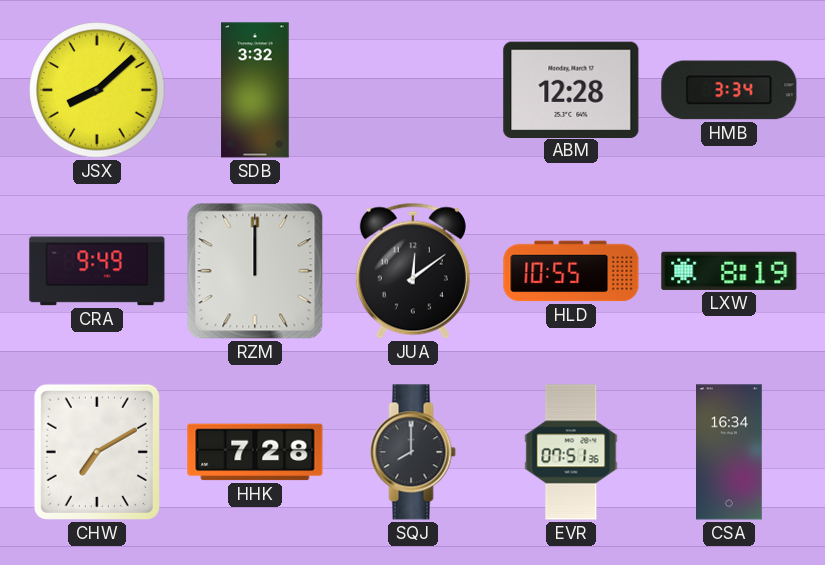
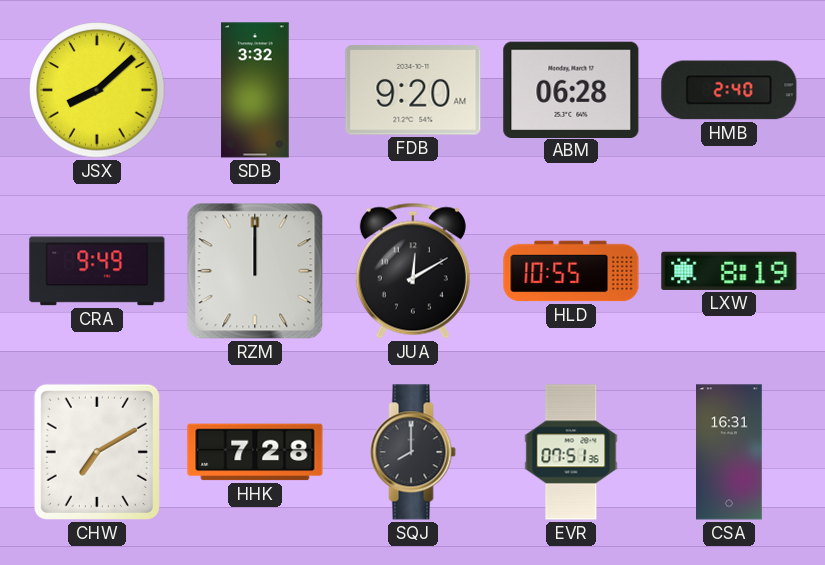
FDB: none -> 9:20 (413, 90)
ABM: 12:28 -> 06:28 (571, 89)
HMB: 3:34 -> 2:40 (729, 90)
JUA: 12:09 -> 12:10 (413, 271)
CSA: 16:34 -> 16:31 (730, 452)
